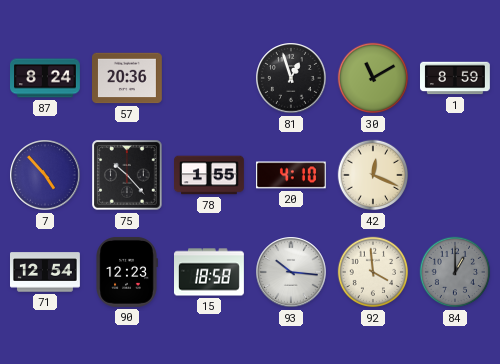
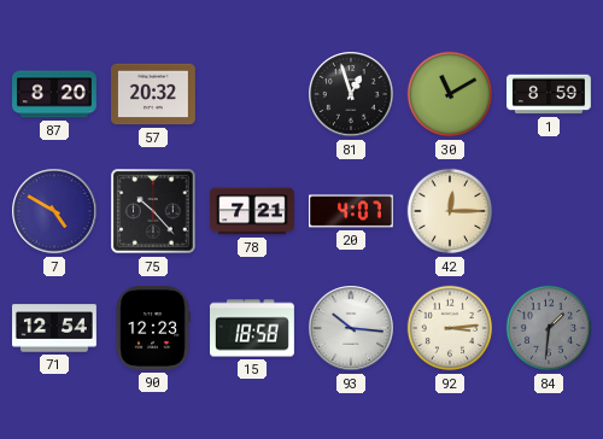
87: 8:24 -> 8:20 (55, 94)
57: 20:36 -> 20:32 (154, 94)
7: 4:53 -> 4:50 (54, 211)
78: 1:55 -> 7:21 (253, 211)
20: 4:10 -> 4:07 (352, 211)
42: 12:19 -> 12:15 (450, 211)
92: 3:59 -> 3:14 (450, 328)
84: 1:00 -> 1:31 (549, 328)
